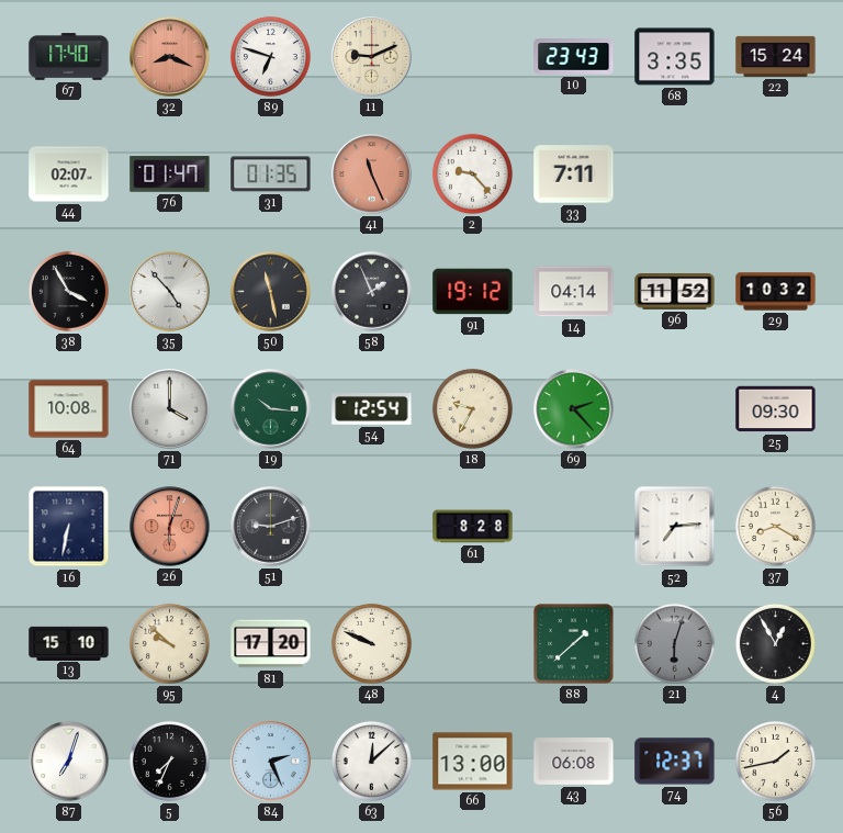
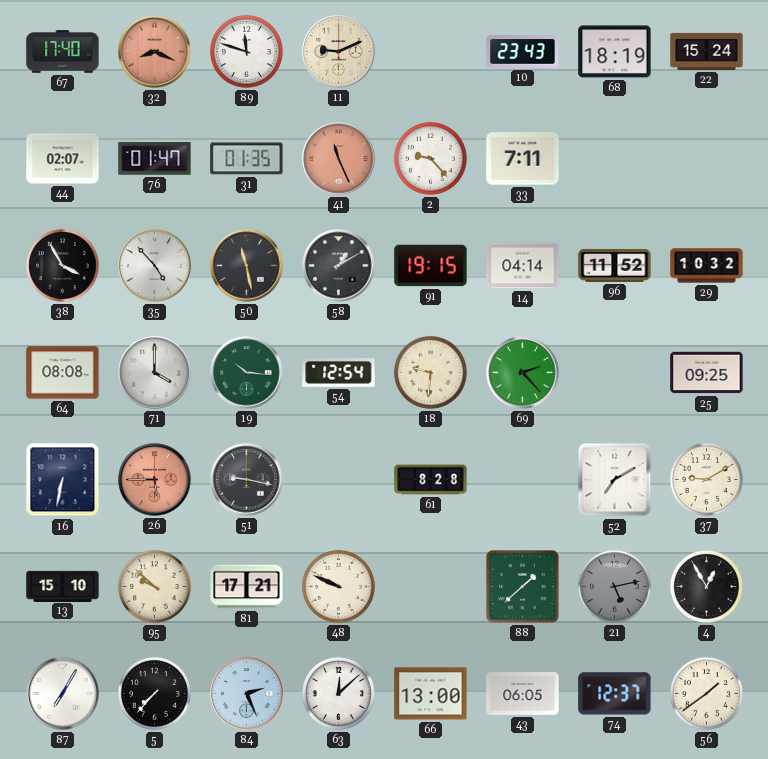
89: 6:48 -> 11:48 (246, 51)
68: 3:35 -> 18:19 (615, 52)
58: 1:56 -> 1:10 (339, 266)
91: 19:12 -> 19:15 (431, 266)
64: 10:08 -> 08:08 (63, 373)
18: 9:35 -> 9:31 (430, 372)
25: 09:30 -> 09:25 (707, 373)
26: 6:03 -> 5:45 (155, 480)
51: 9:12 -> 9:17 (247, 480)
52: 7:14 -> 7:10 (615, 480)
37: 8:20 -> 9:10 (706, 479)
81: 17:20 -> 17:21 (247, 587)
21: 6:03 -> 5:13 (614, 586)
87: 7:03 -> 7:05 (63, 694)
5: 7:34 -> 7:37 (154, 693)
43: 06:08 -> 06:05 (523, 694)
56: 1:43 -> 1:39 (706, 693)
